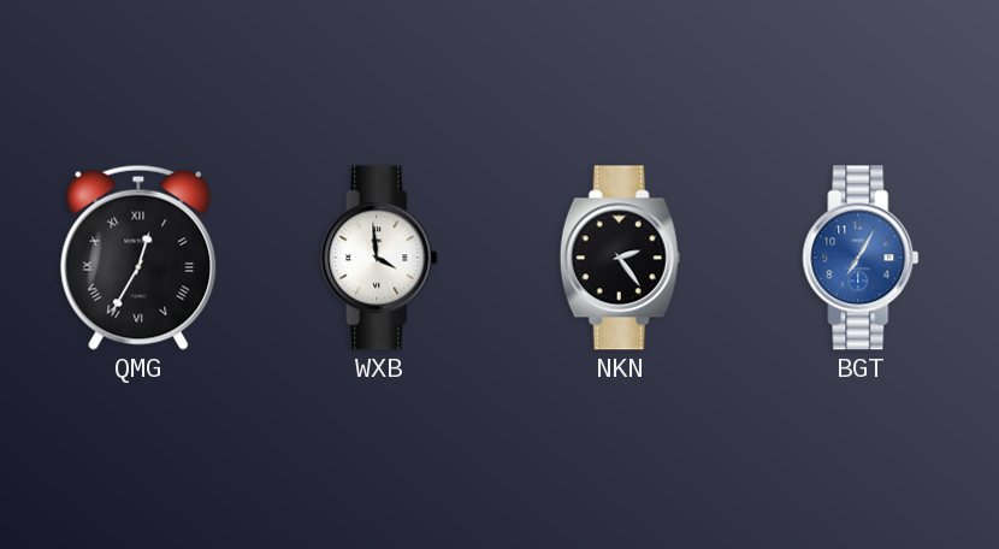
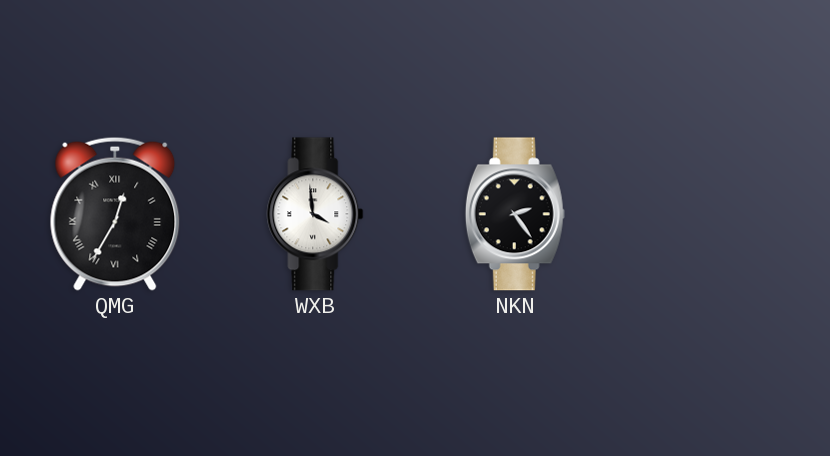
BGT: 7:05 -> none (861, 258)
